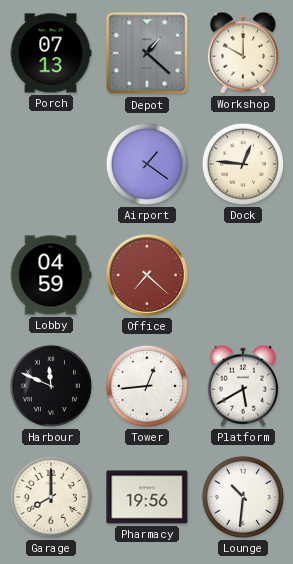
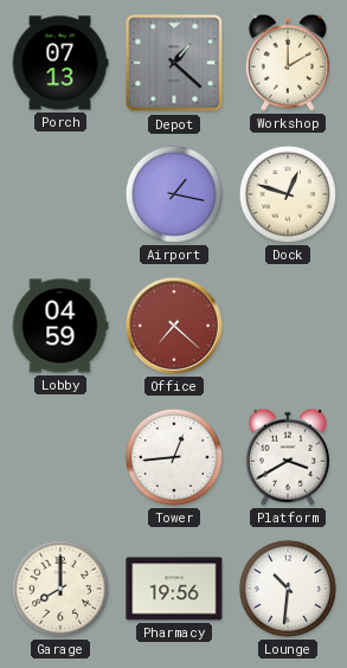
Workshop: 10:00 -> 2:00 (288, 63)
Airport: 1:21 -> 1:17 (174, 194)
Dock: 12:46 -> 12:48 (288, 194)
Harbour: 11:49 -> none (51, 386)
Platform: 5:40 -> 3:40 (288, 457)
